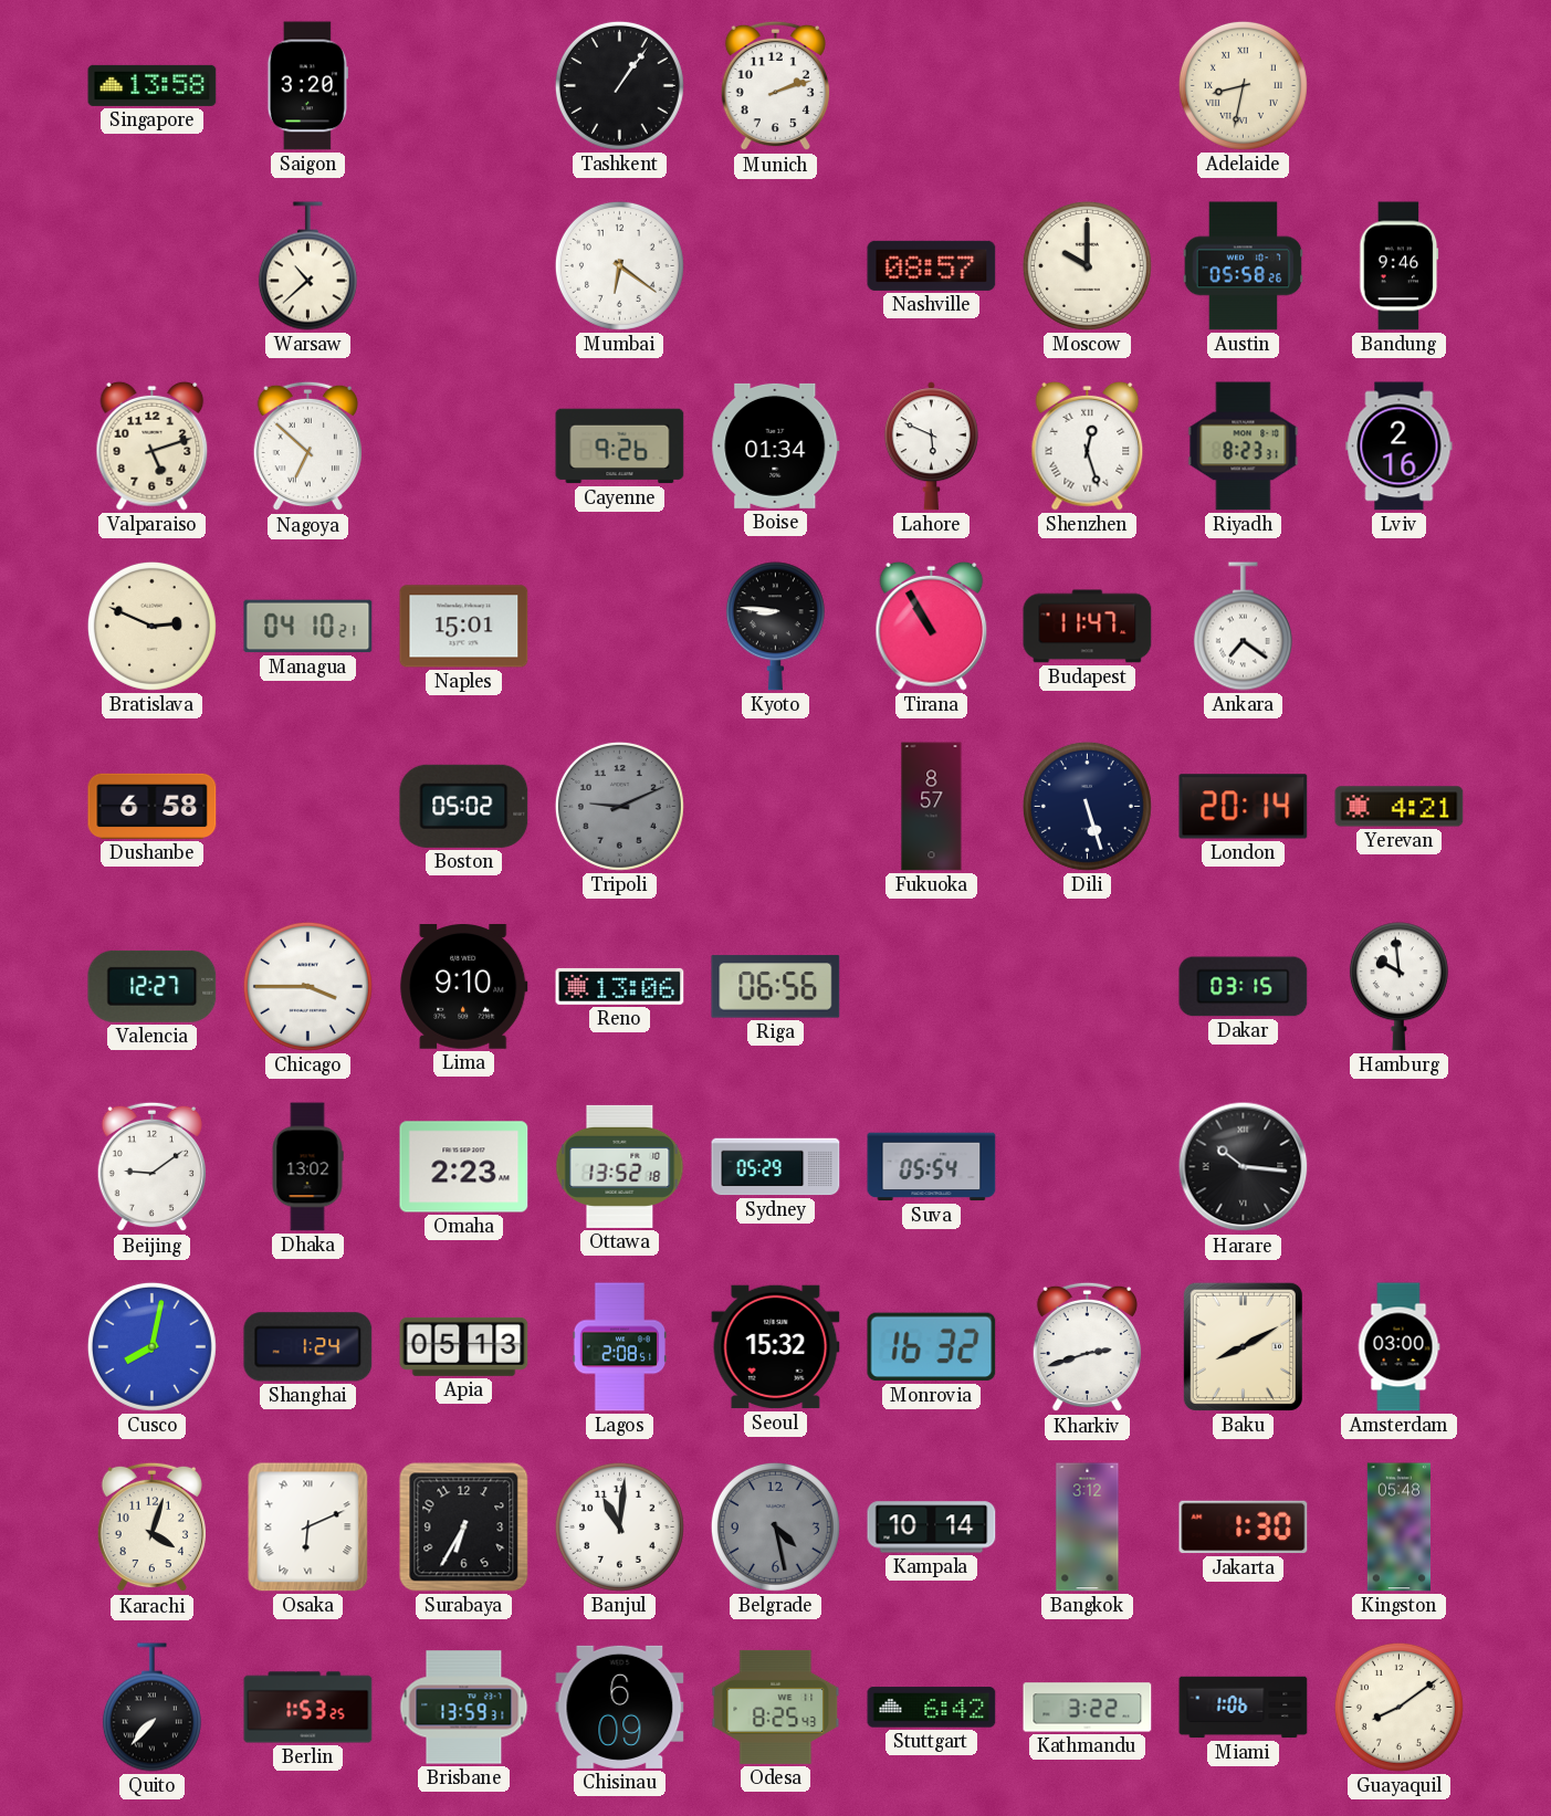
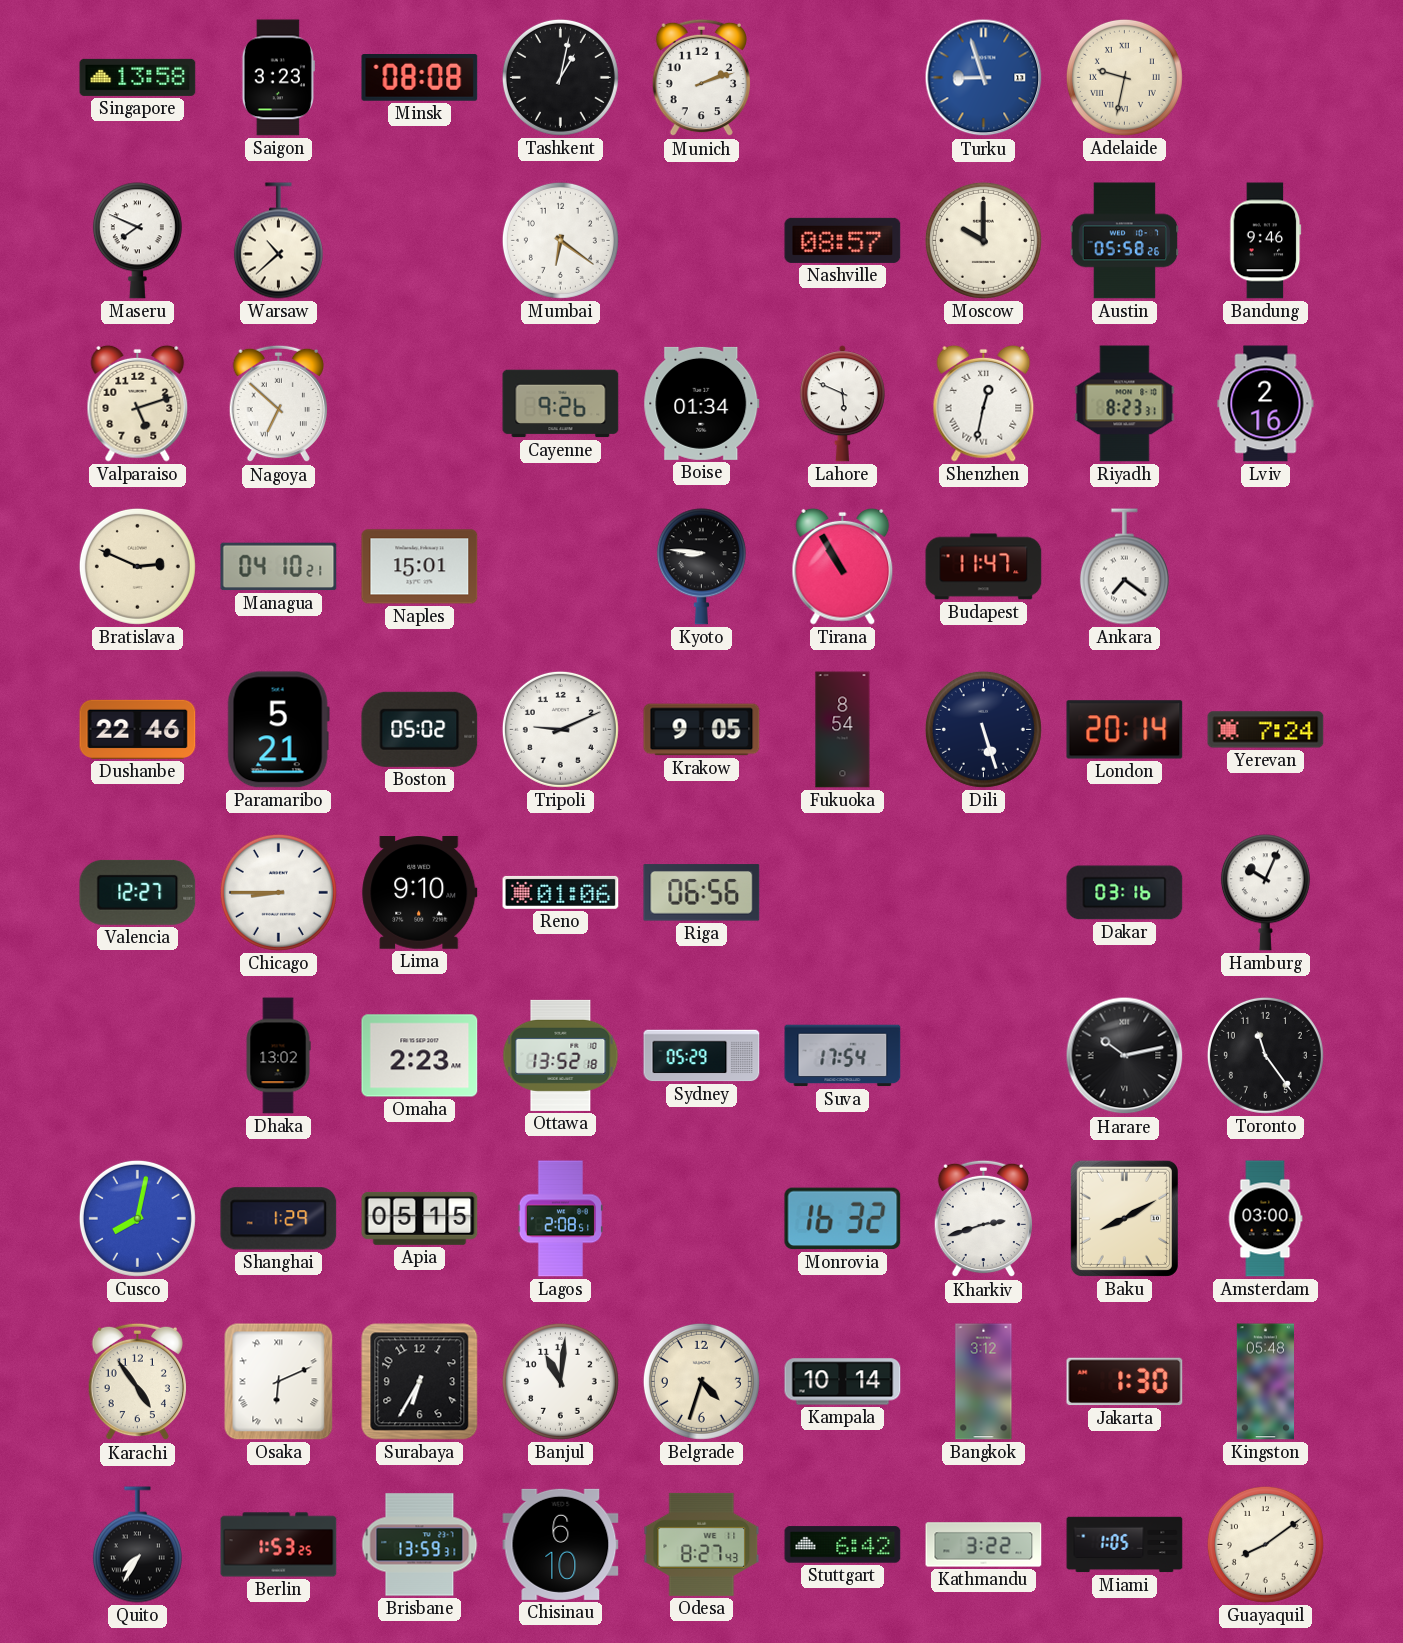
Saigon: 3:20 -> 3:23 (278, 78)
Minsk: none -> 08:08 (420, 78)
Tashkent: 1:06 -> 1:02 (560, 77)
Turku: none -> 8:57 (984, 78)
Adelaide: 8:32 -> 9:32 (1124, 77)
Maseru: none -> 7:49 (137, 241)
Shenzhen: 12:27 -> 12:32 (984, 403)
Dushanbe: 6:58 -> 22:46 (138, 729)
Paramaribo: none -> 5:21 (278, 730)
Tripoli dial: grey -> white (560, 729)
Krakow: none -> 9:05 (702, 730)
Fukuoka: 8:57 -> 8:54 (843, 730)
Yerevan: 4:21 -> 7:24 (1266, 730)
Chicago: 3:45 -> 8:45 (278, 892)
Reno: 13:06 -> 01:06 (561, 892)
Dakar: 03:15 -> 03:16 (1125, 893)
Hamburg: 9:59 -> 10:04 (1265, 893)
Beijing: 9:09 -> none (151, 1167)
Suva: 05:54 -> 17:54 (843, 1056)
Harare: 10:16 -> 10:13 (1125, 1056)
Toronto: none -> 11:24 (1265, 1055)
Shanghai: 1:24 -> 1:29 (279, 1219)
Apia: 05:13 -> 05:15 (420, 1218)
Seoul: 15:32 -> none (776, 1347)
Karachi: 4:03 -> 4:54 (137, 1382)
Belgrade: 4:28 -> 4:33 (701, 1381)
Belgrade dial: grey -> cream (701, 1381)
Quito: 7:37 -> 7:35 (137, 1545)
Chisinau: 6:09 -> 6:10 (561, 1544)
Odesa: 8:25 -> 8:27 (702, 1544)
Miami: 1:06 -> 1:05 (1125, 1545)
